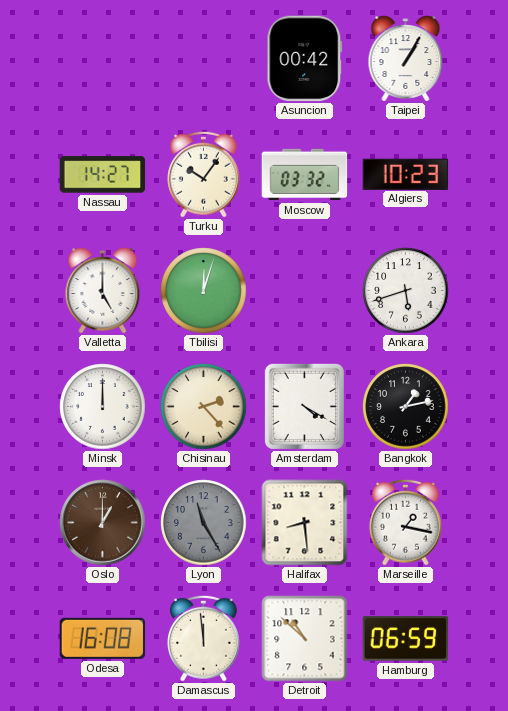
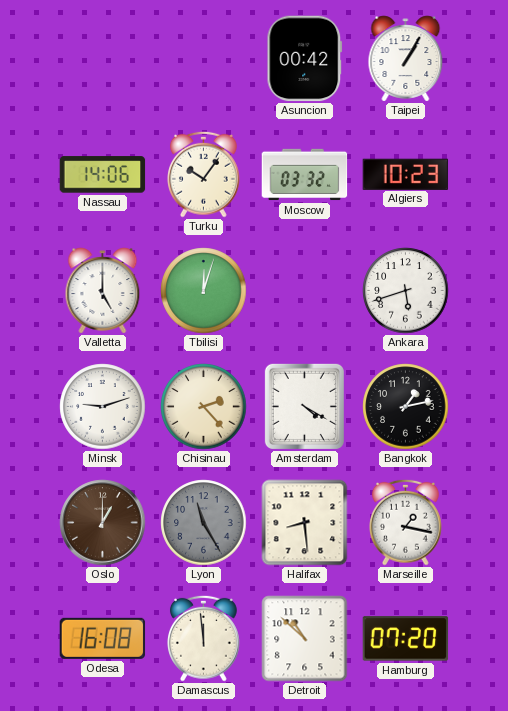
Nassau: 14:27 -> 14:06 (103, 175)
Minsk: 12:00 -> 9:12 (103, 407)
Hamburg: 06:59 -> 07:20 (406, 639)
